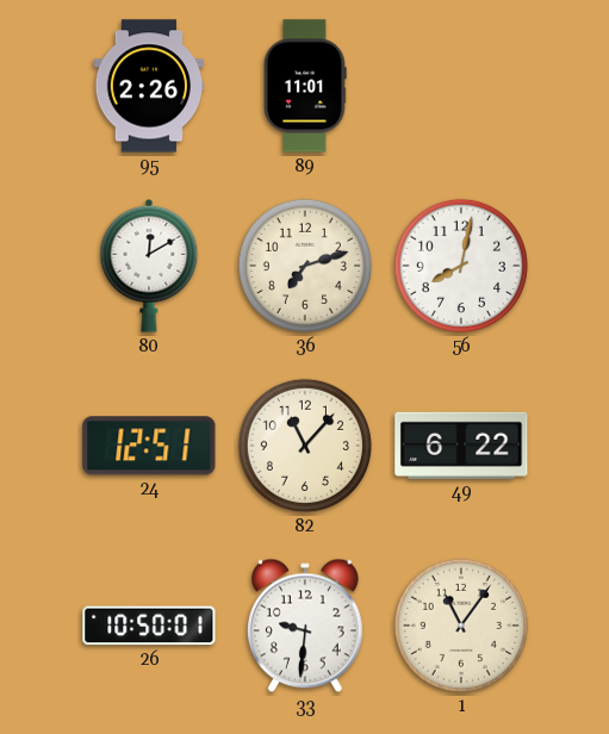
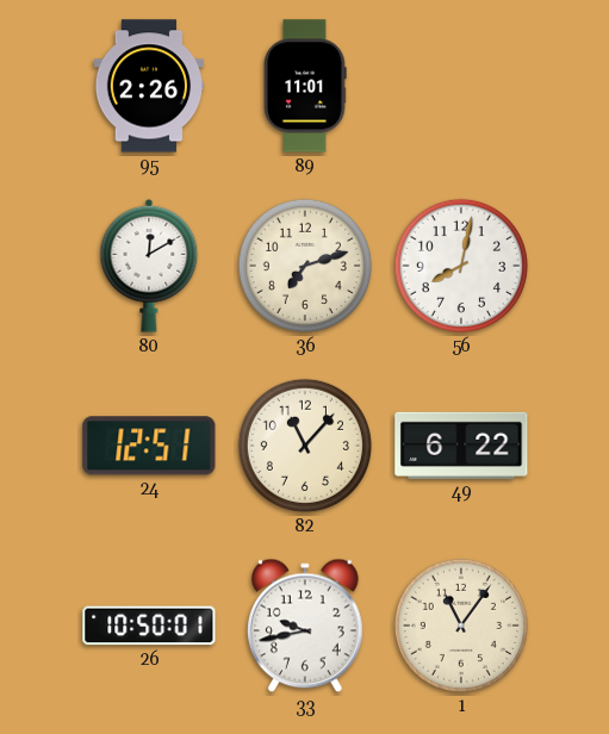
33: 9:31 -> 9:43 (305, 626)
